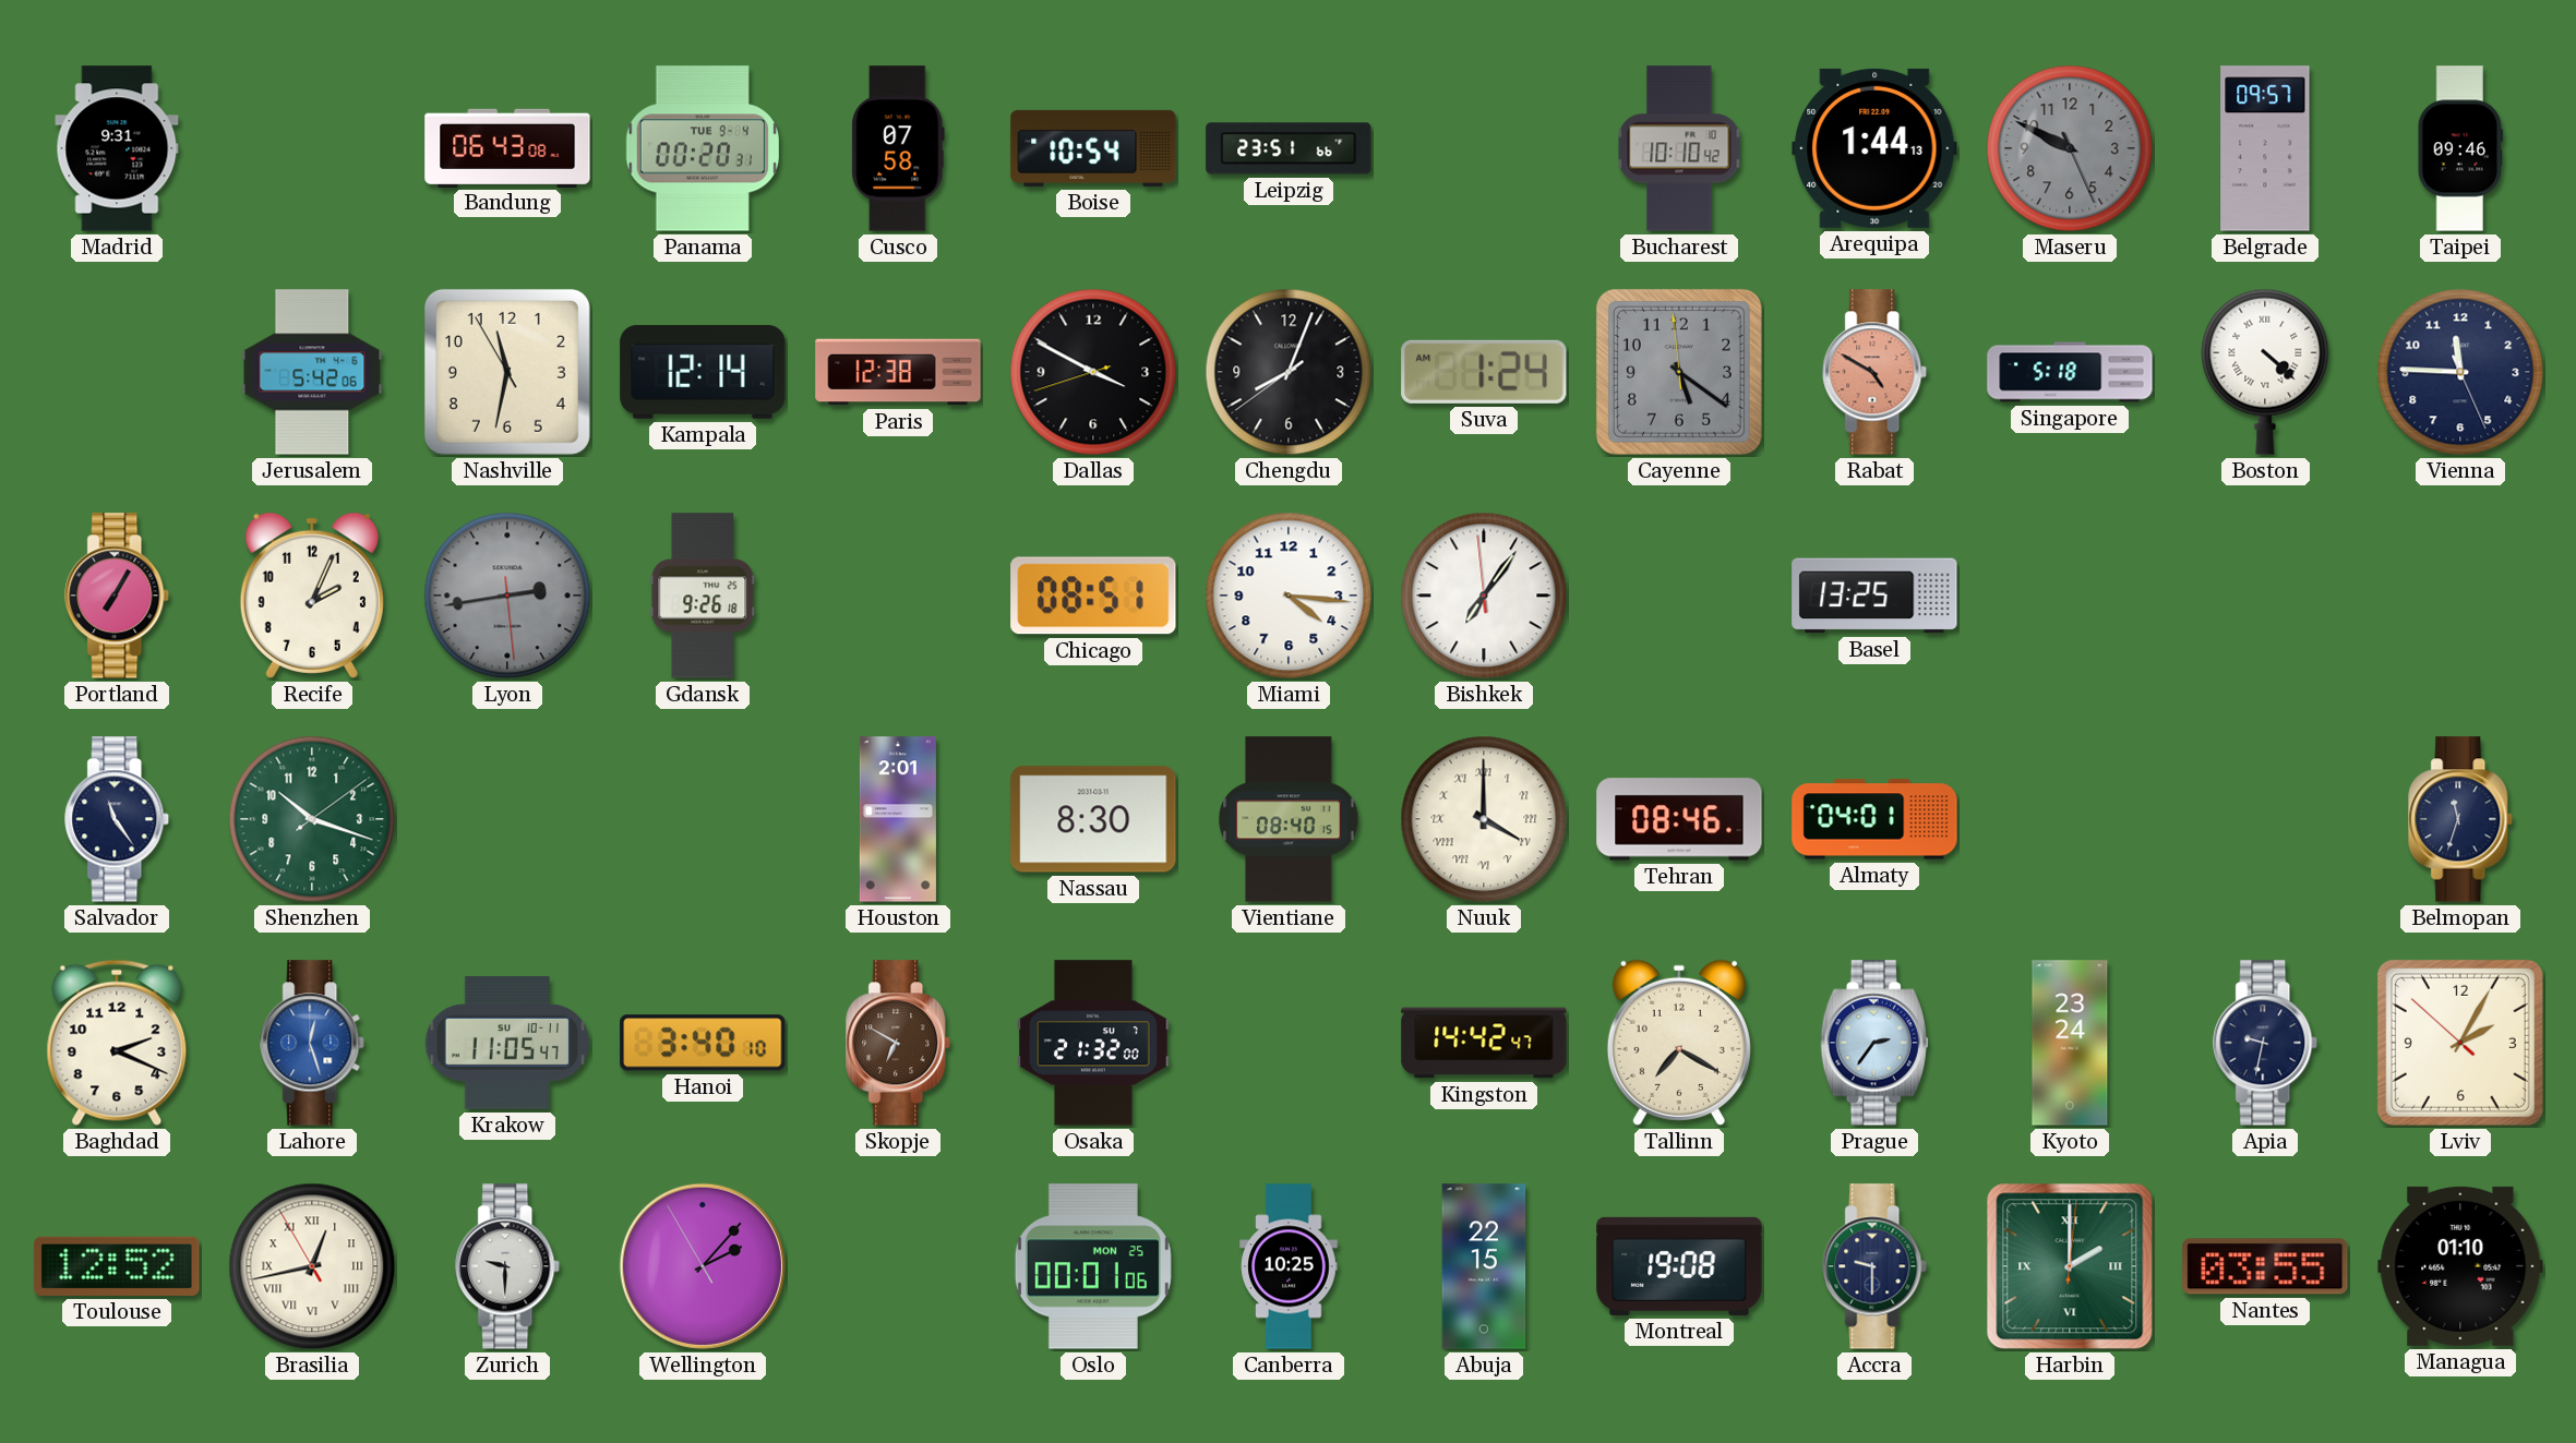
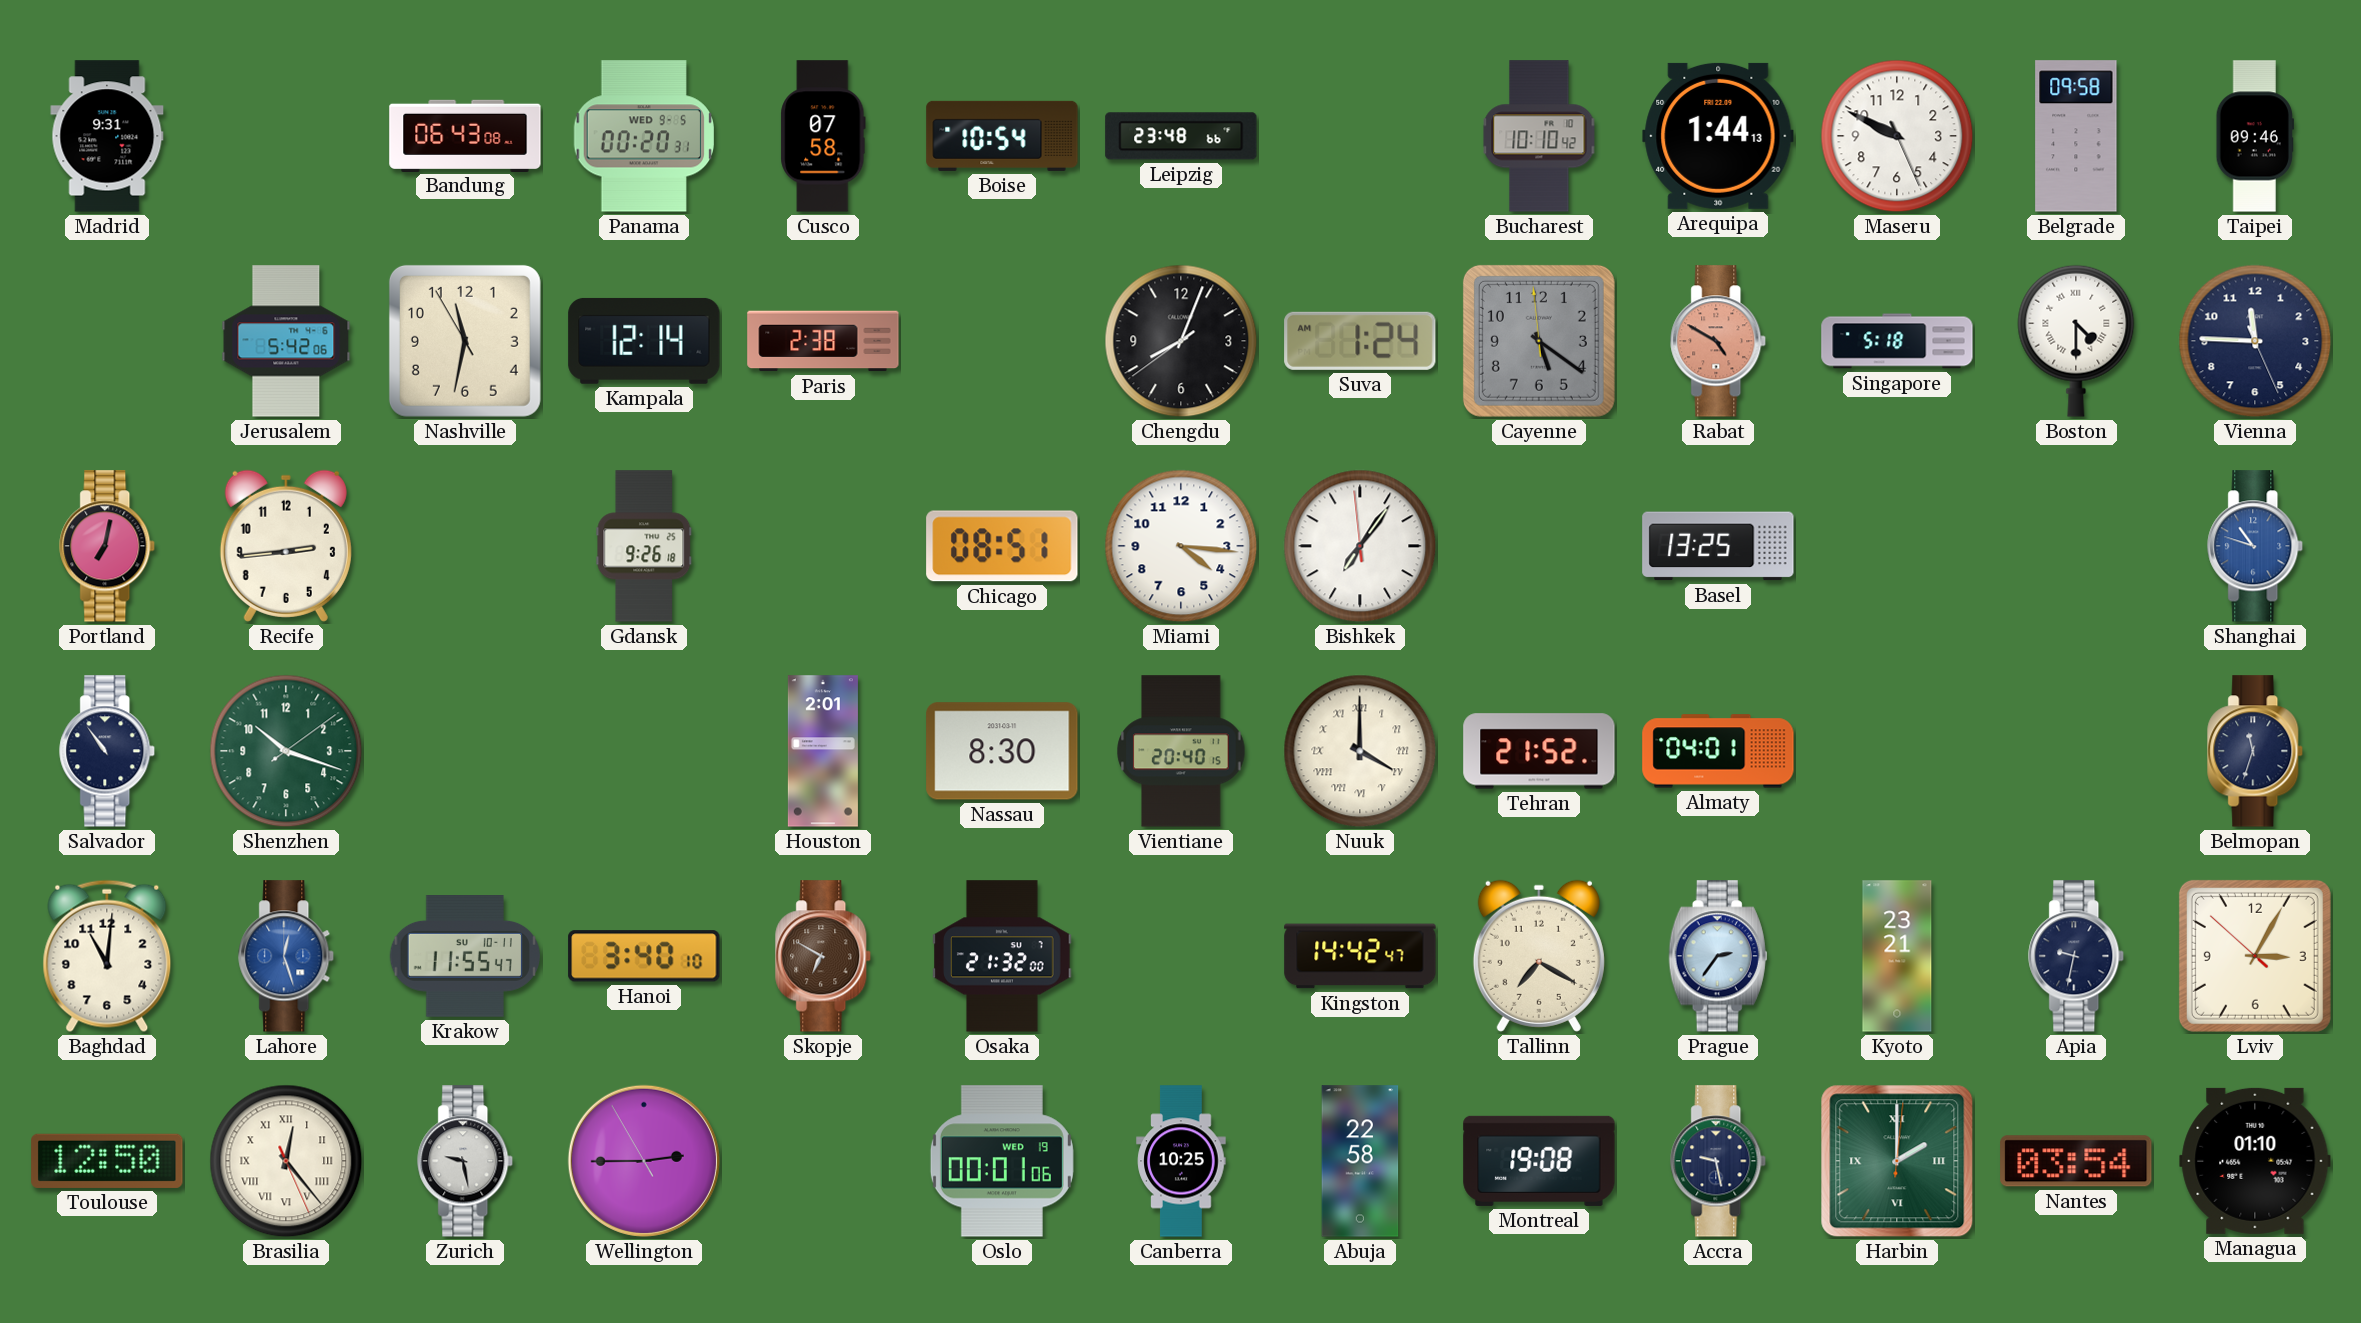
Panama date: TUE 9-4 -> WED 9-5 (643, 136)
Leipzig: 23:51 -> 23:48 (1181, 136)
Maseru dial: grey -> white (1897, 136)
Belgrade: 09:57 -> 09:58 (2076, 136)
Paris: 12:38 -> 2:38 (823, 341)
Dallas: 3:49 -> none (1093, 372)
Boston: 4:22 -> 4:30 (2076, 341)
Portland: 7:05 -> 7:02 (108, 546)
Recife: 2:04 -> 2:44 (286, 546)
Lyon: 2:43 -> none (507, 596)
Shanghai: none -> 10:48 (2256, 546)
Salvador: 11:24 -> 10:54 (108, 751)
Vientiane: 08:40 -> 20:40 (1181, 751)
Tehran: 08:46 -> 21:52 (1539, 751)
Baghdad: 2:19 -> 11:01 (107, 956)
Krakow: 11:05 -> 11:55 (464, 957)
Kyoto: 23:24 -> 23:21 (1897, 956)
Lviv: 2:04 -> 3:04 (2255, 956)
Toulouse: 12:52 -> 12:50 (107, 1161)
Brasilia: 12:42 -> 12:23 (286, 1161)
Zurich: 9:30 -> 9:28 (466, 1161)
Wellington: 2:06 -> 2:44 (644, 1161)
Oslo date: MON 25 -> WED 19 (1002, 1161)
Abuja: 22:15 -> 22:58 (1360, 1161)
Accra: 9:30 -> 9:28 (1719, 1161)
Nantes: 03:55 -> 03:54 (2076, 1161)
